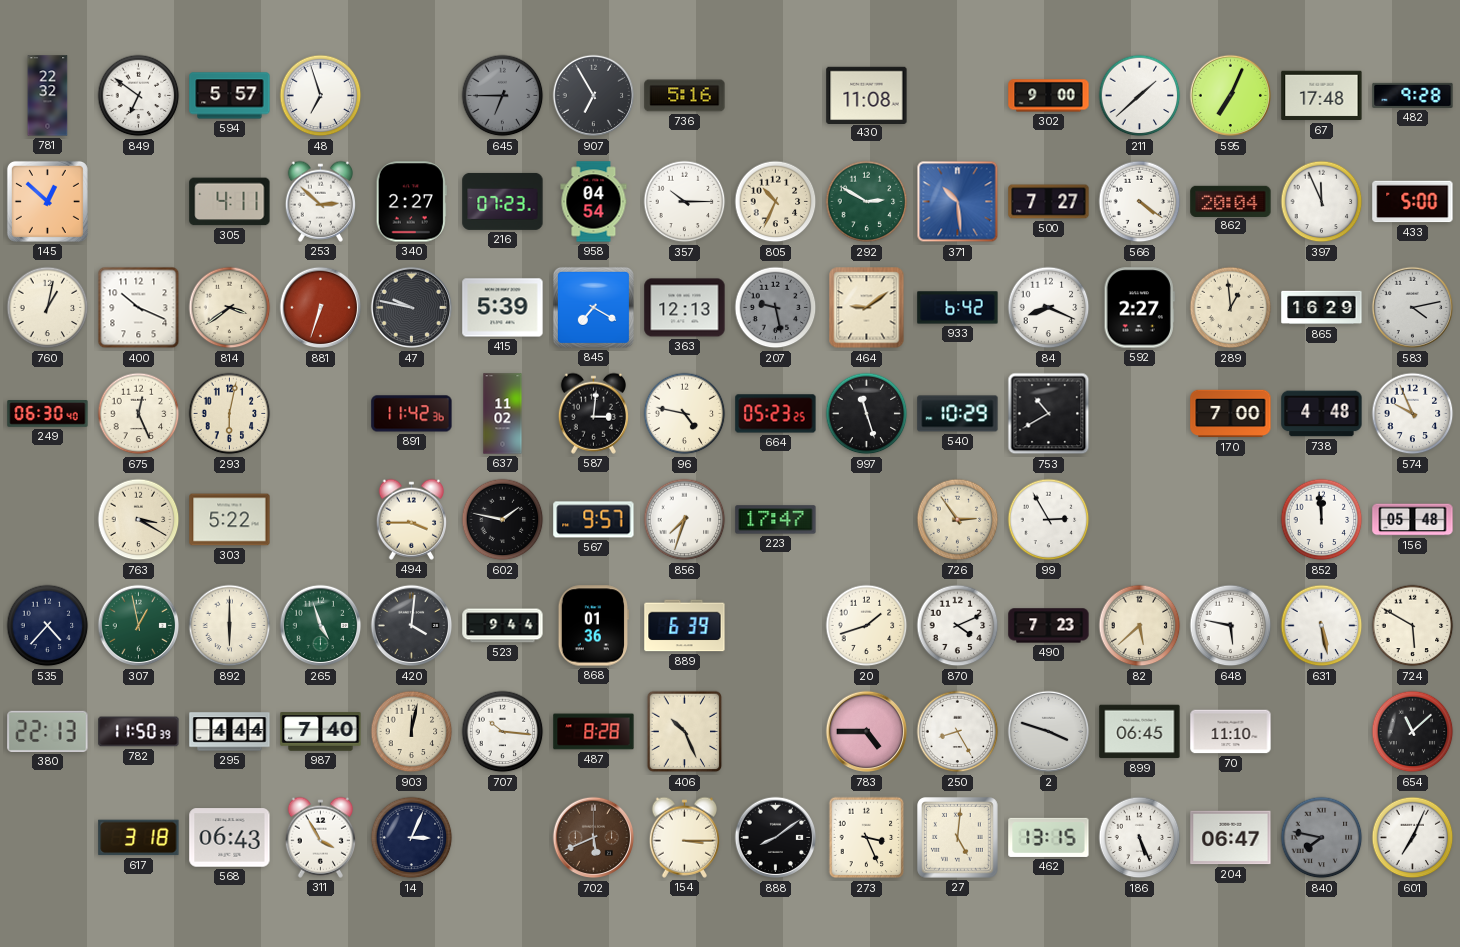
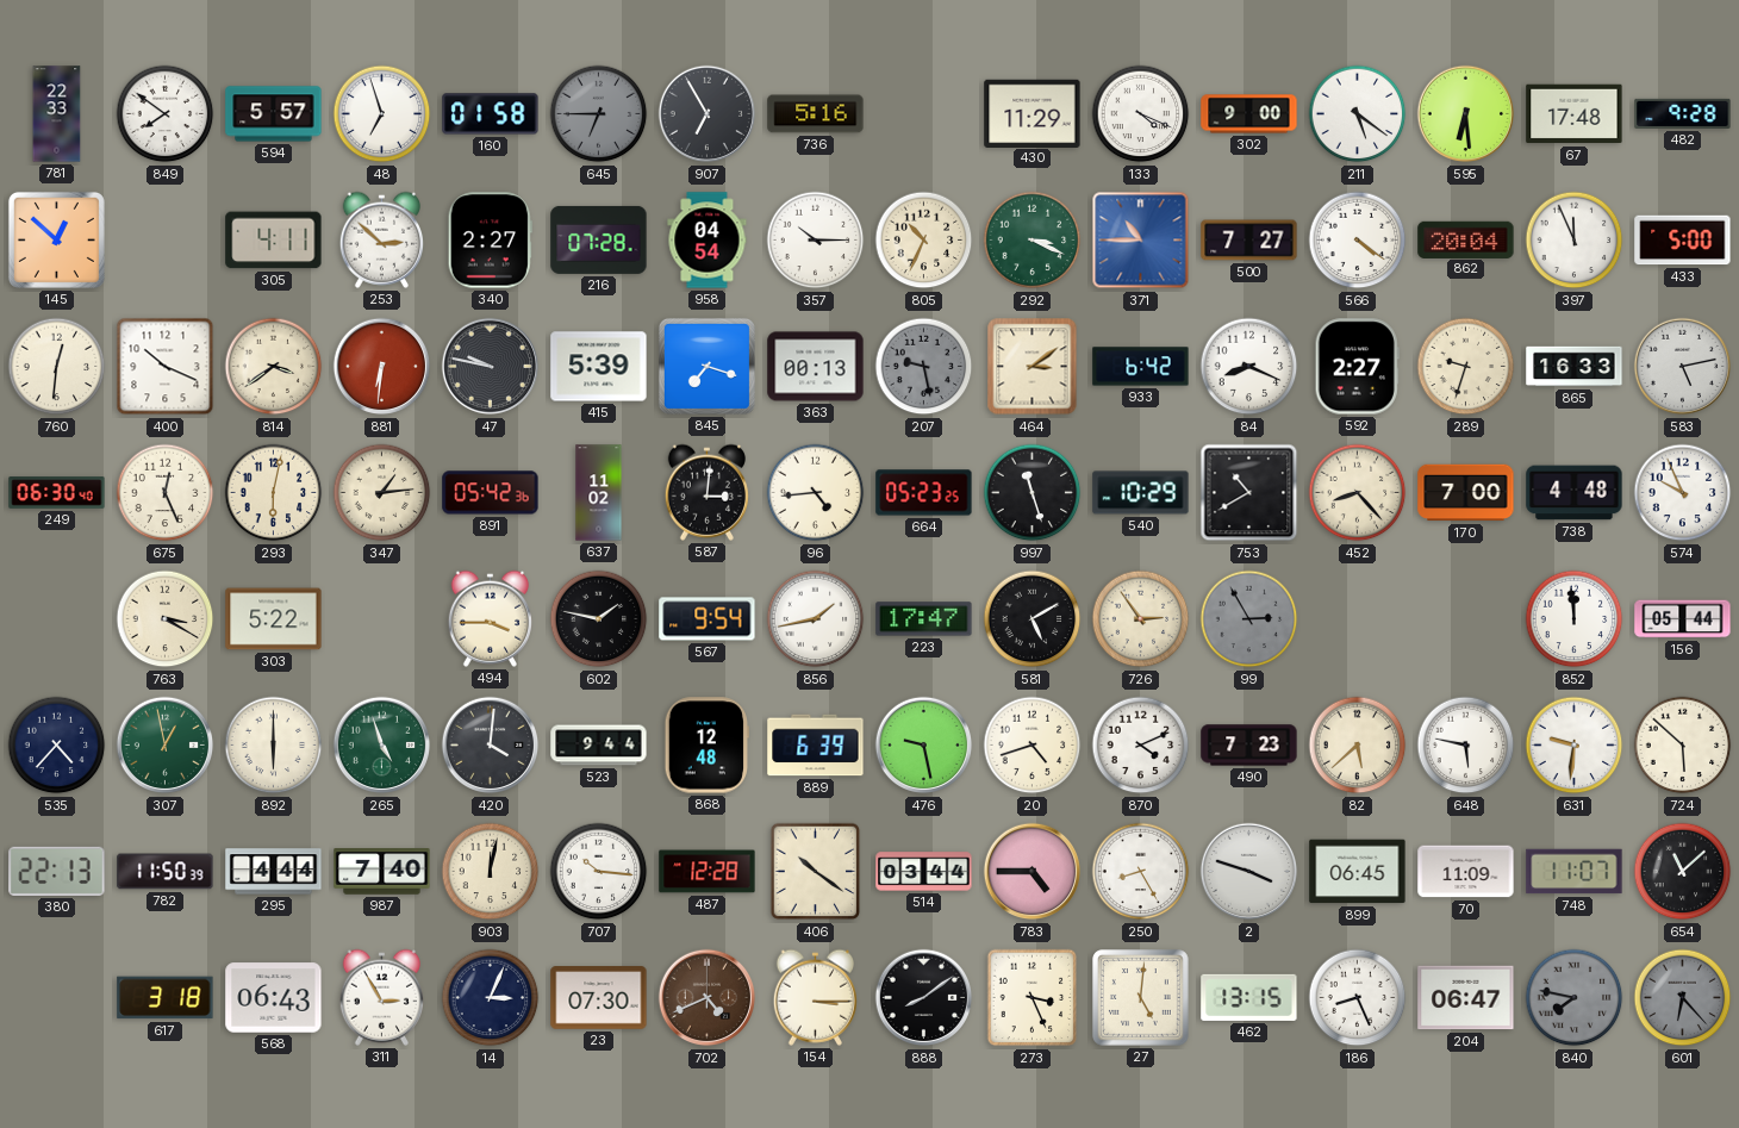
781: 22:32 -> 22:33 (57, 114)
849: 6:51 -> 7:51 (166, 114)
160: none -> 01:58 (491, 114)
430: 11:08 -> 11:29 (1033, 113)
133: none -> 4:19 (1141, 114)
211: 1:38 -> 5:21 (1358, 114)
595: 7:04 -> 6:29 (1466, 114)
216: 07:23 -> 07:28 (599, 239)
292: 2:50 -> 3:19 (1033, 241)
371: 10:29 -> 10:45 (1141, 241)
760: 1:02 -> 12:31 (57, 367)
881: 6:33 -> 6:31 (382, 367)
845: 7:20 -> 7:18 (706, 366)
363: 12:13 -> 00:13 (816, 367)
464: 9:09 -> 3:09 (1033, 367)
289: 12:59 -> 9:33 (1466, 367)
865: 16:29 -> 16:33 (1575, 367)
583: 4:13 -> 5:13 (1683, 367)
347: none -> 1:14 (382, 493)
891: 11:42 -> 05:42 (491, 493)
96: 4:47 -> 4:44 (816, 493)
452: none -> 8:23 (1358, 493)
567: 9:57 -> 9:54 (708, 619)
856: 7:33 -> 1:43 (816, 619)
581: none -> 5:10 (1033, 619)
99 dial: white -> grey (1249, 619)
156: 05:48 -> 05:44 (1683, 619)
868: 01:36 -> 12:48 (706, 746)
476: none -> 9:28 (924, 746)
20: 1:42 -> 4:42 (1033, 746)
631: 5:28 -> 9:31 (1575, 746)
724: 5:50 -> 5:52 (1683, 746)
487: 8:28 -> 12:28 (708, 872)
406: 10:26 -> 10:21 (816, 872)
514: none -> 03:44 (924, 872)
70: 11:10 -> 11:09 (1466, 872)
748: none -> 11:07 (1575, 872)
311: 3:55 -> 2:55 (381, 997)
23: none -> 07:30 (599, 998)
702: 5:41 -> 4:41 (708, 998)
186: 5:26 -> 8:26 (1358, 998)
601: 7:04 -> 6:23 (1683, 998)
601 dial: white -> grey (1683, 998)
